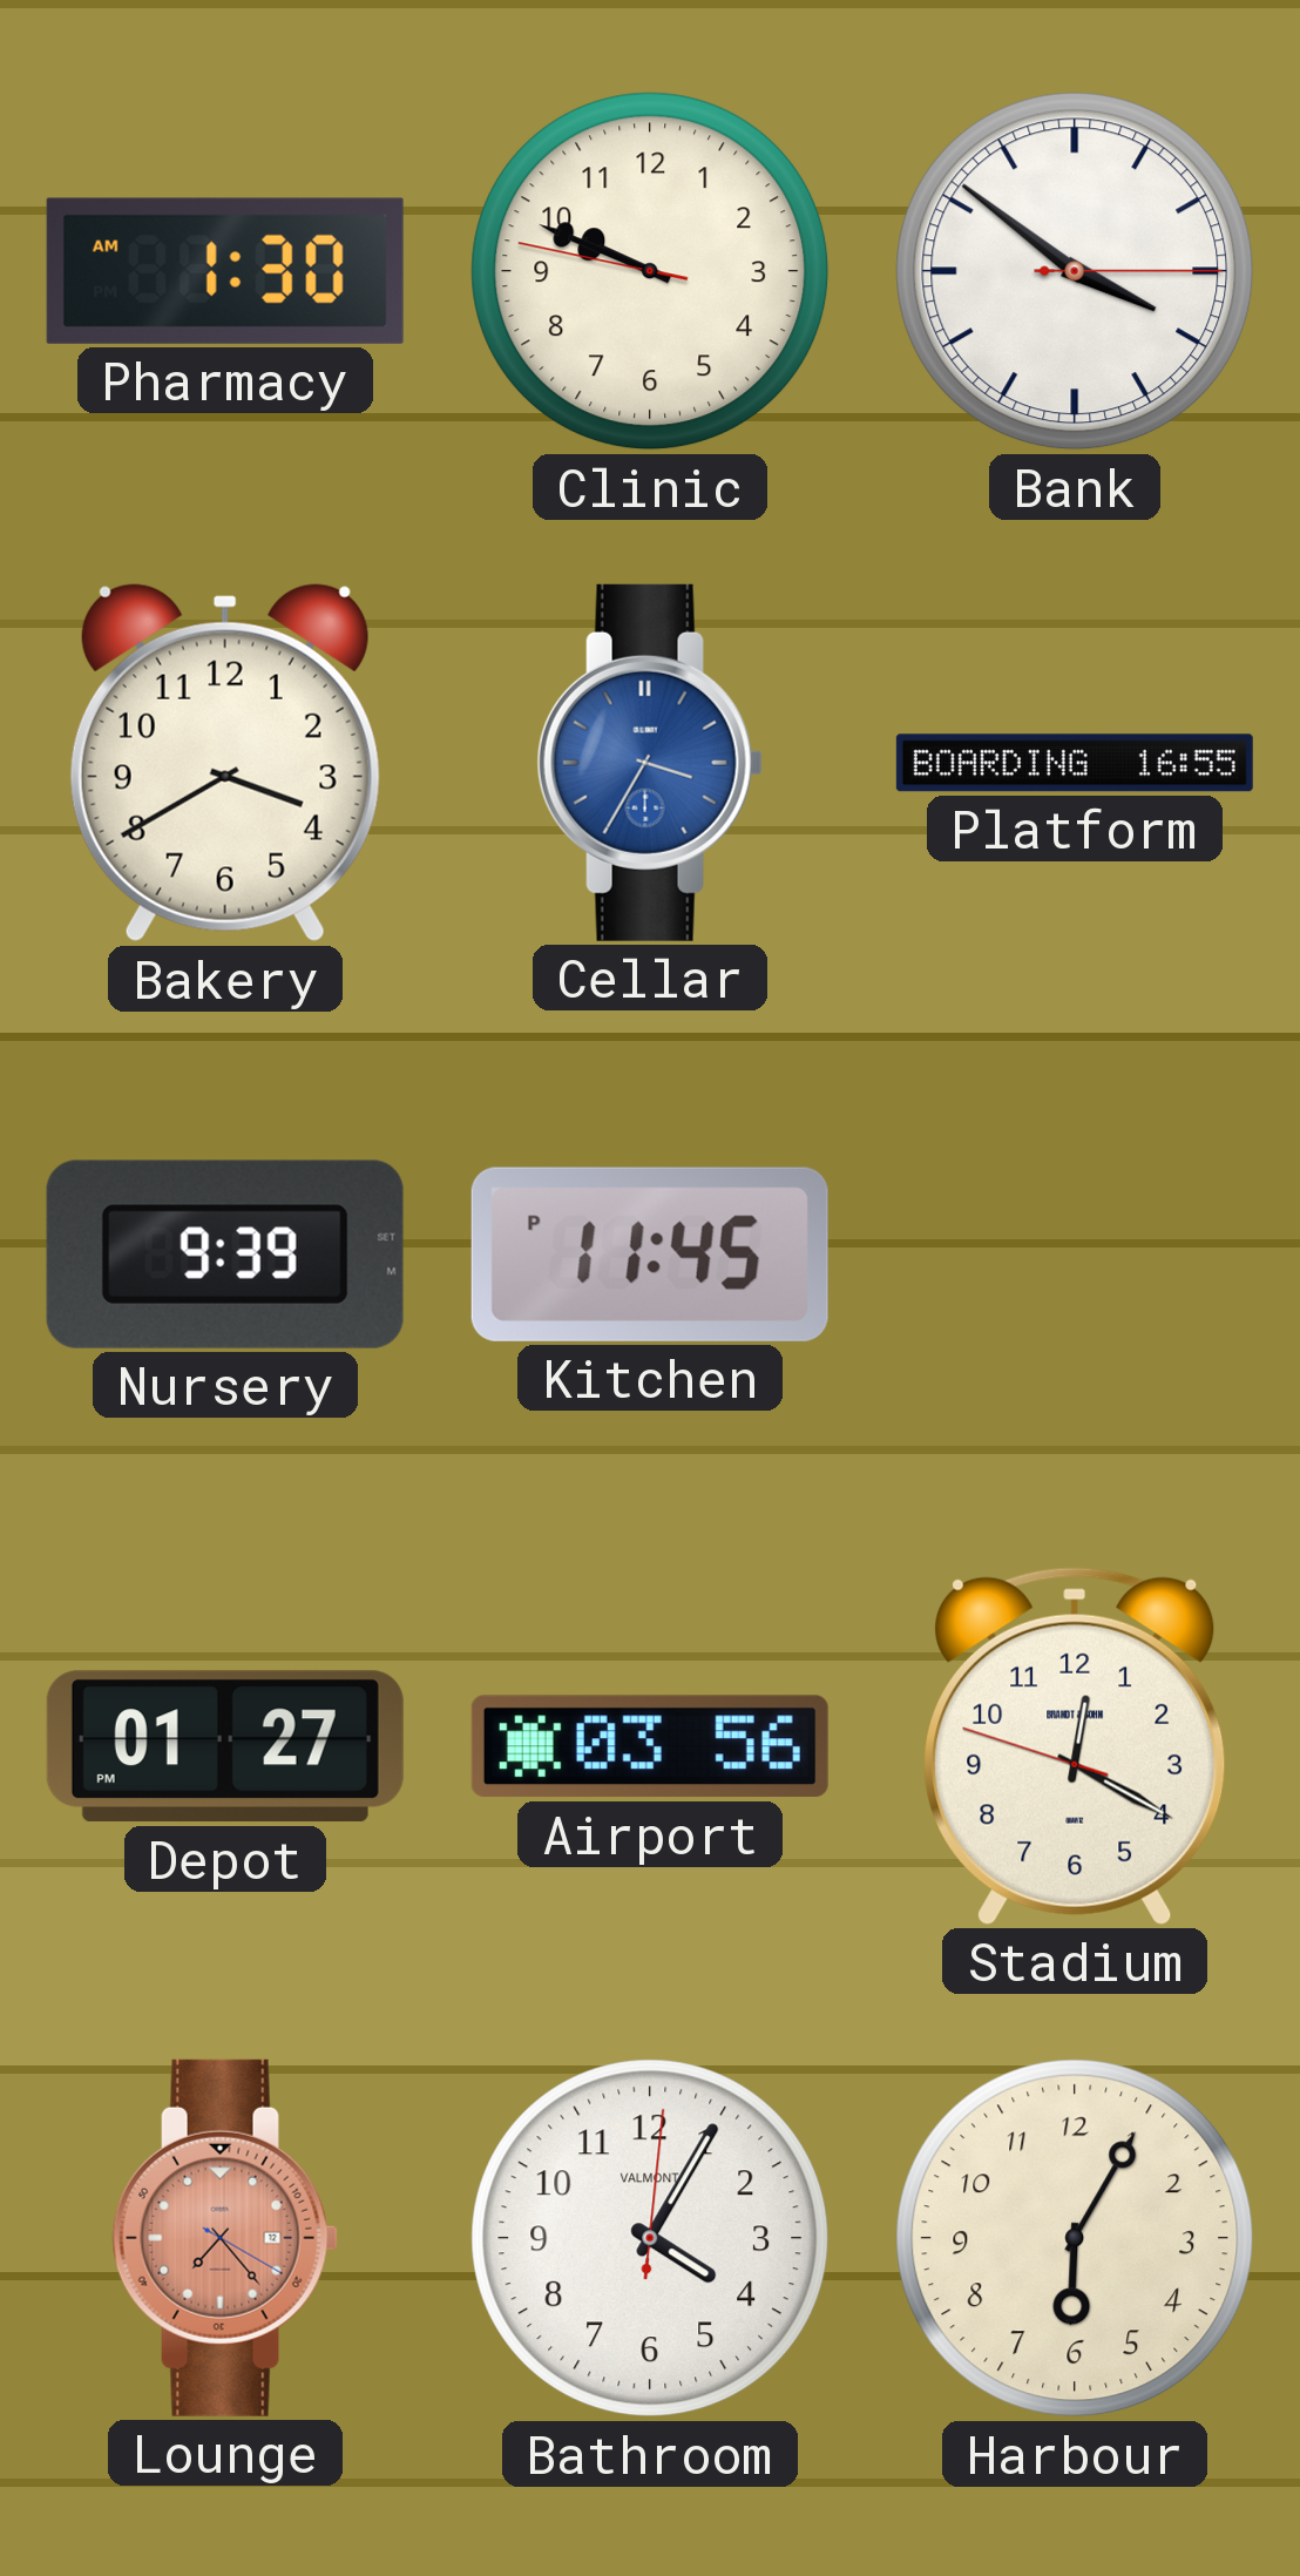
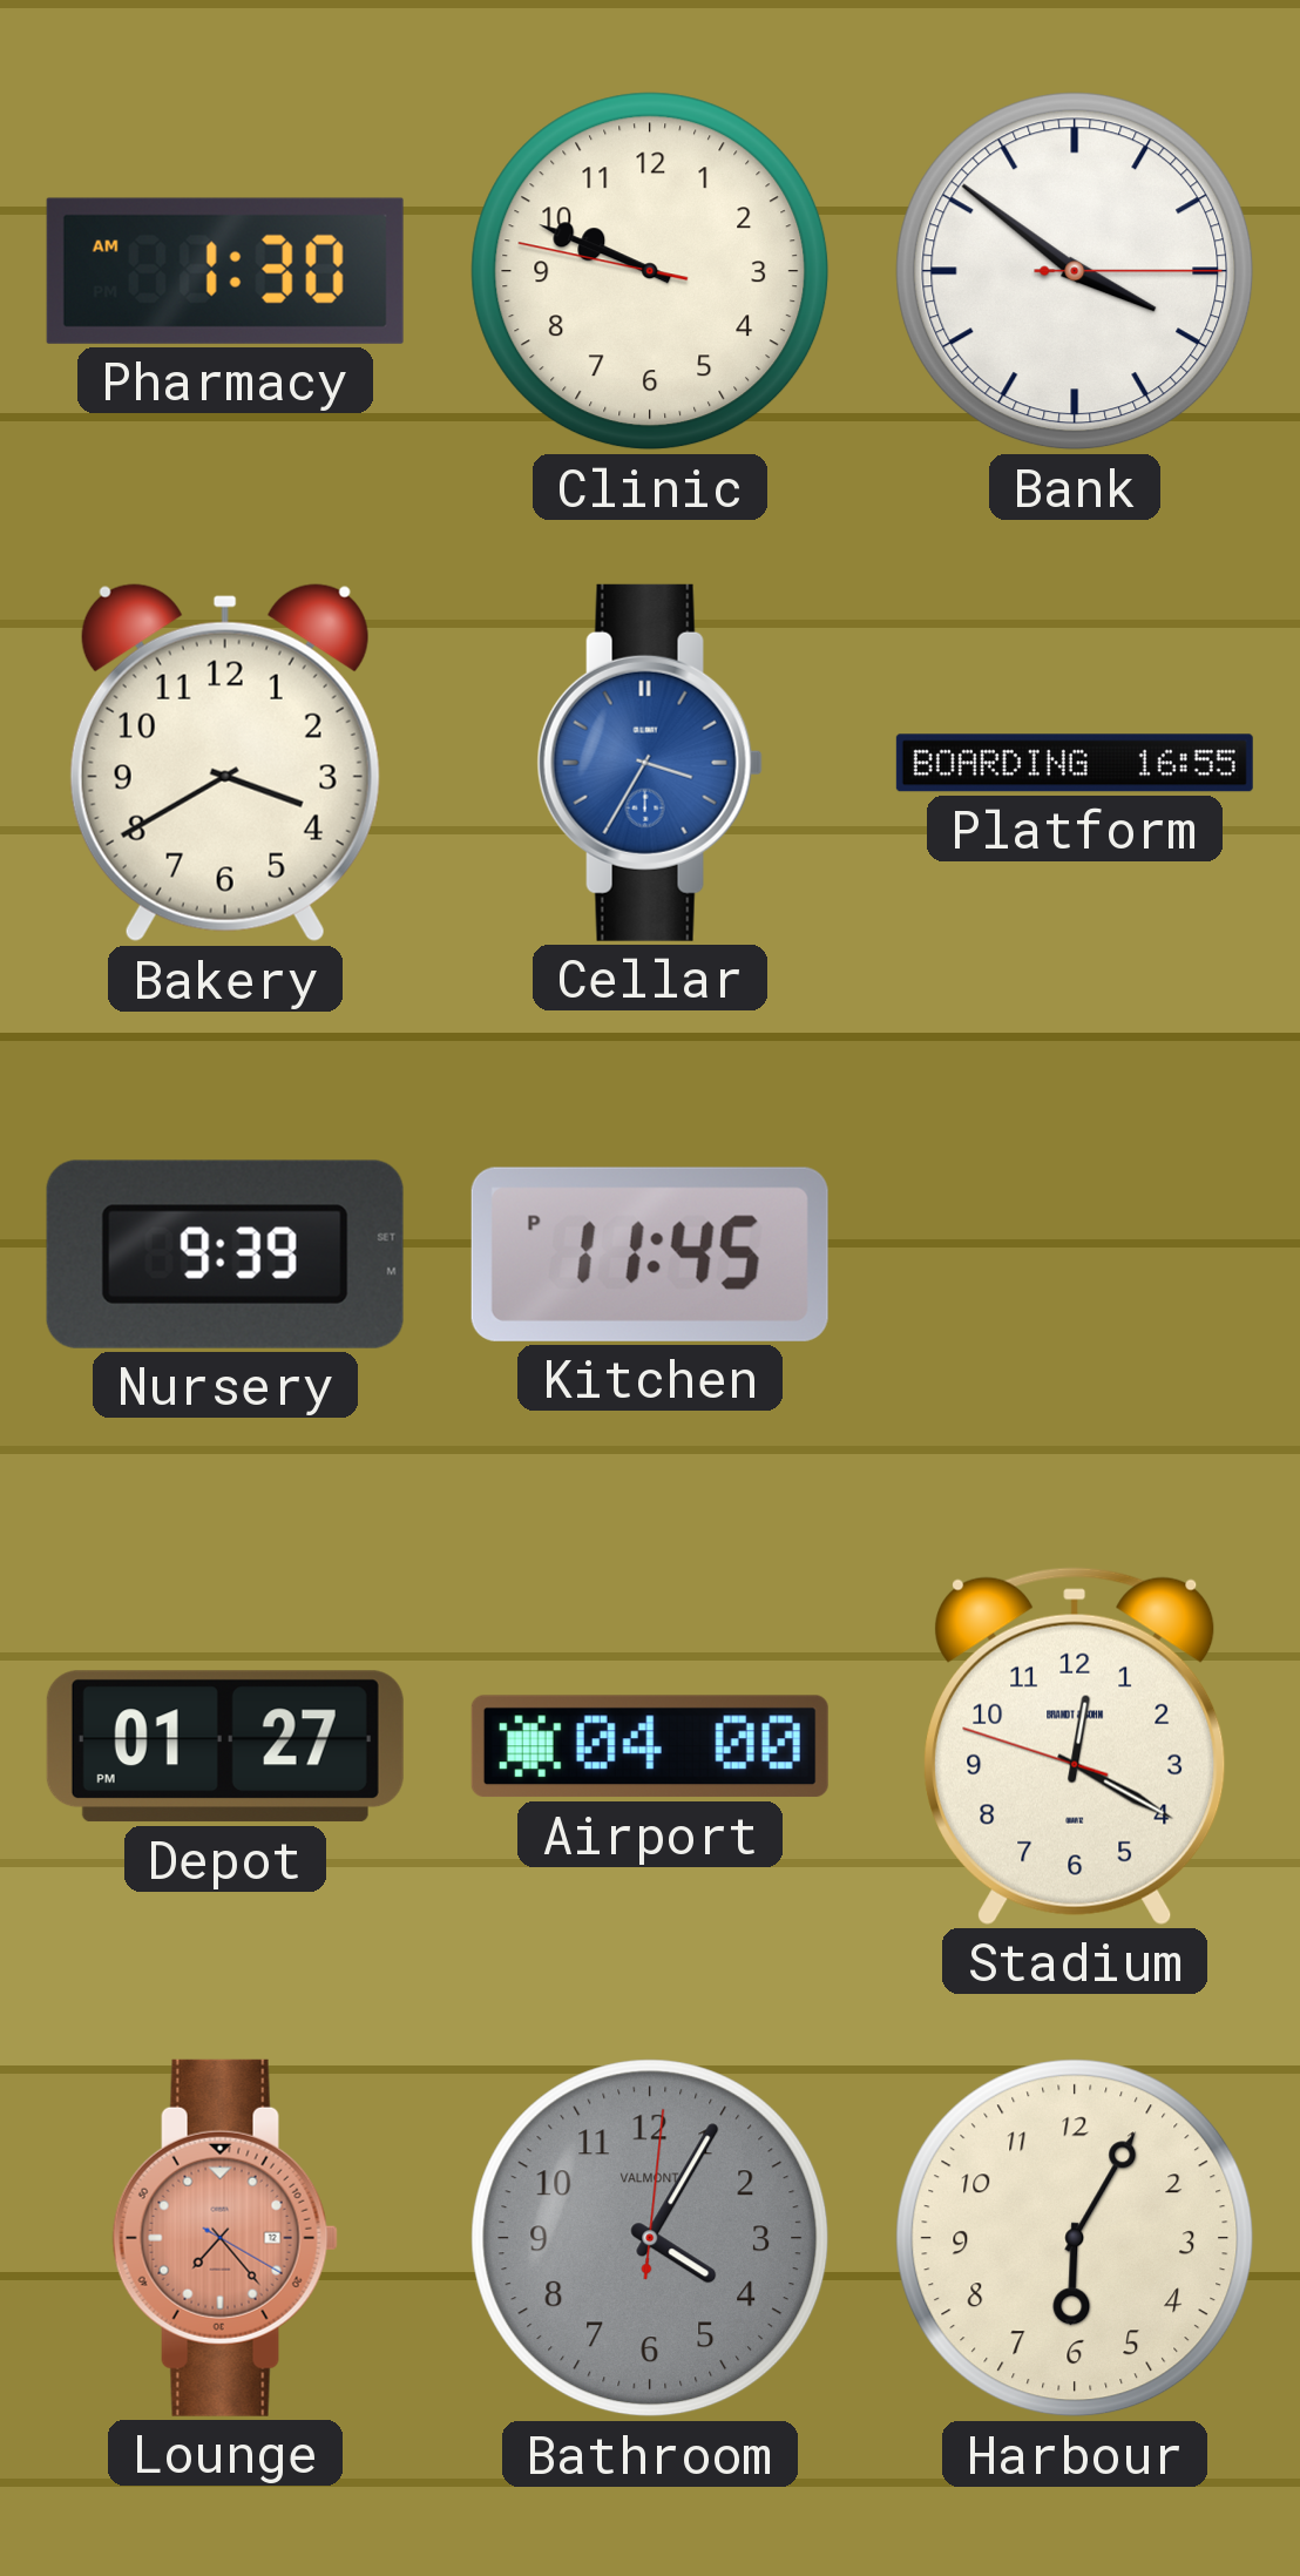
Airport: 03:56 -> 04:00 (650, 1746)
Bathroom dial: white -> grey (650, 2238)
